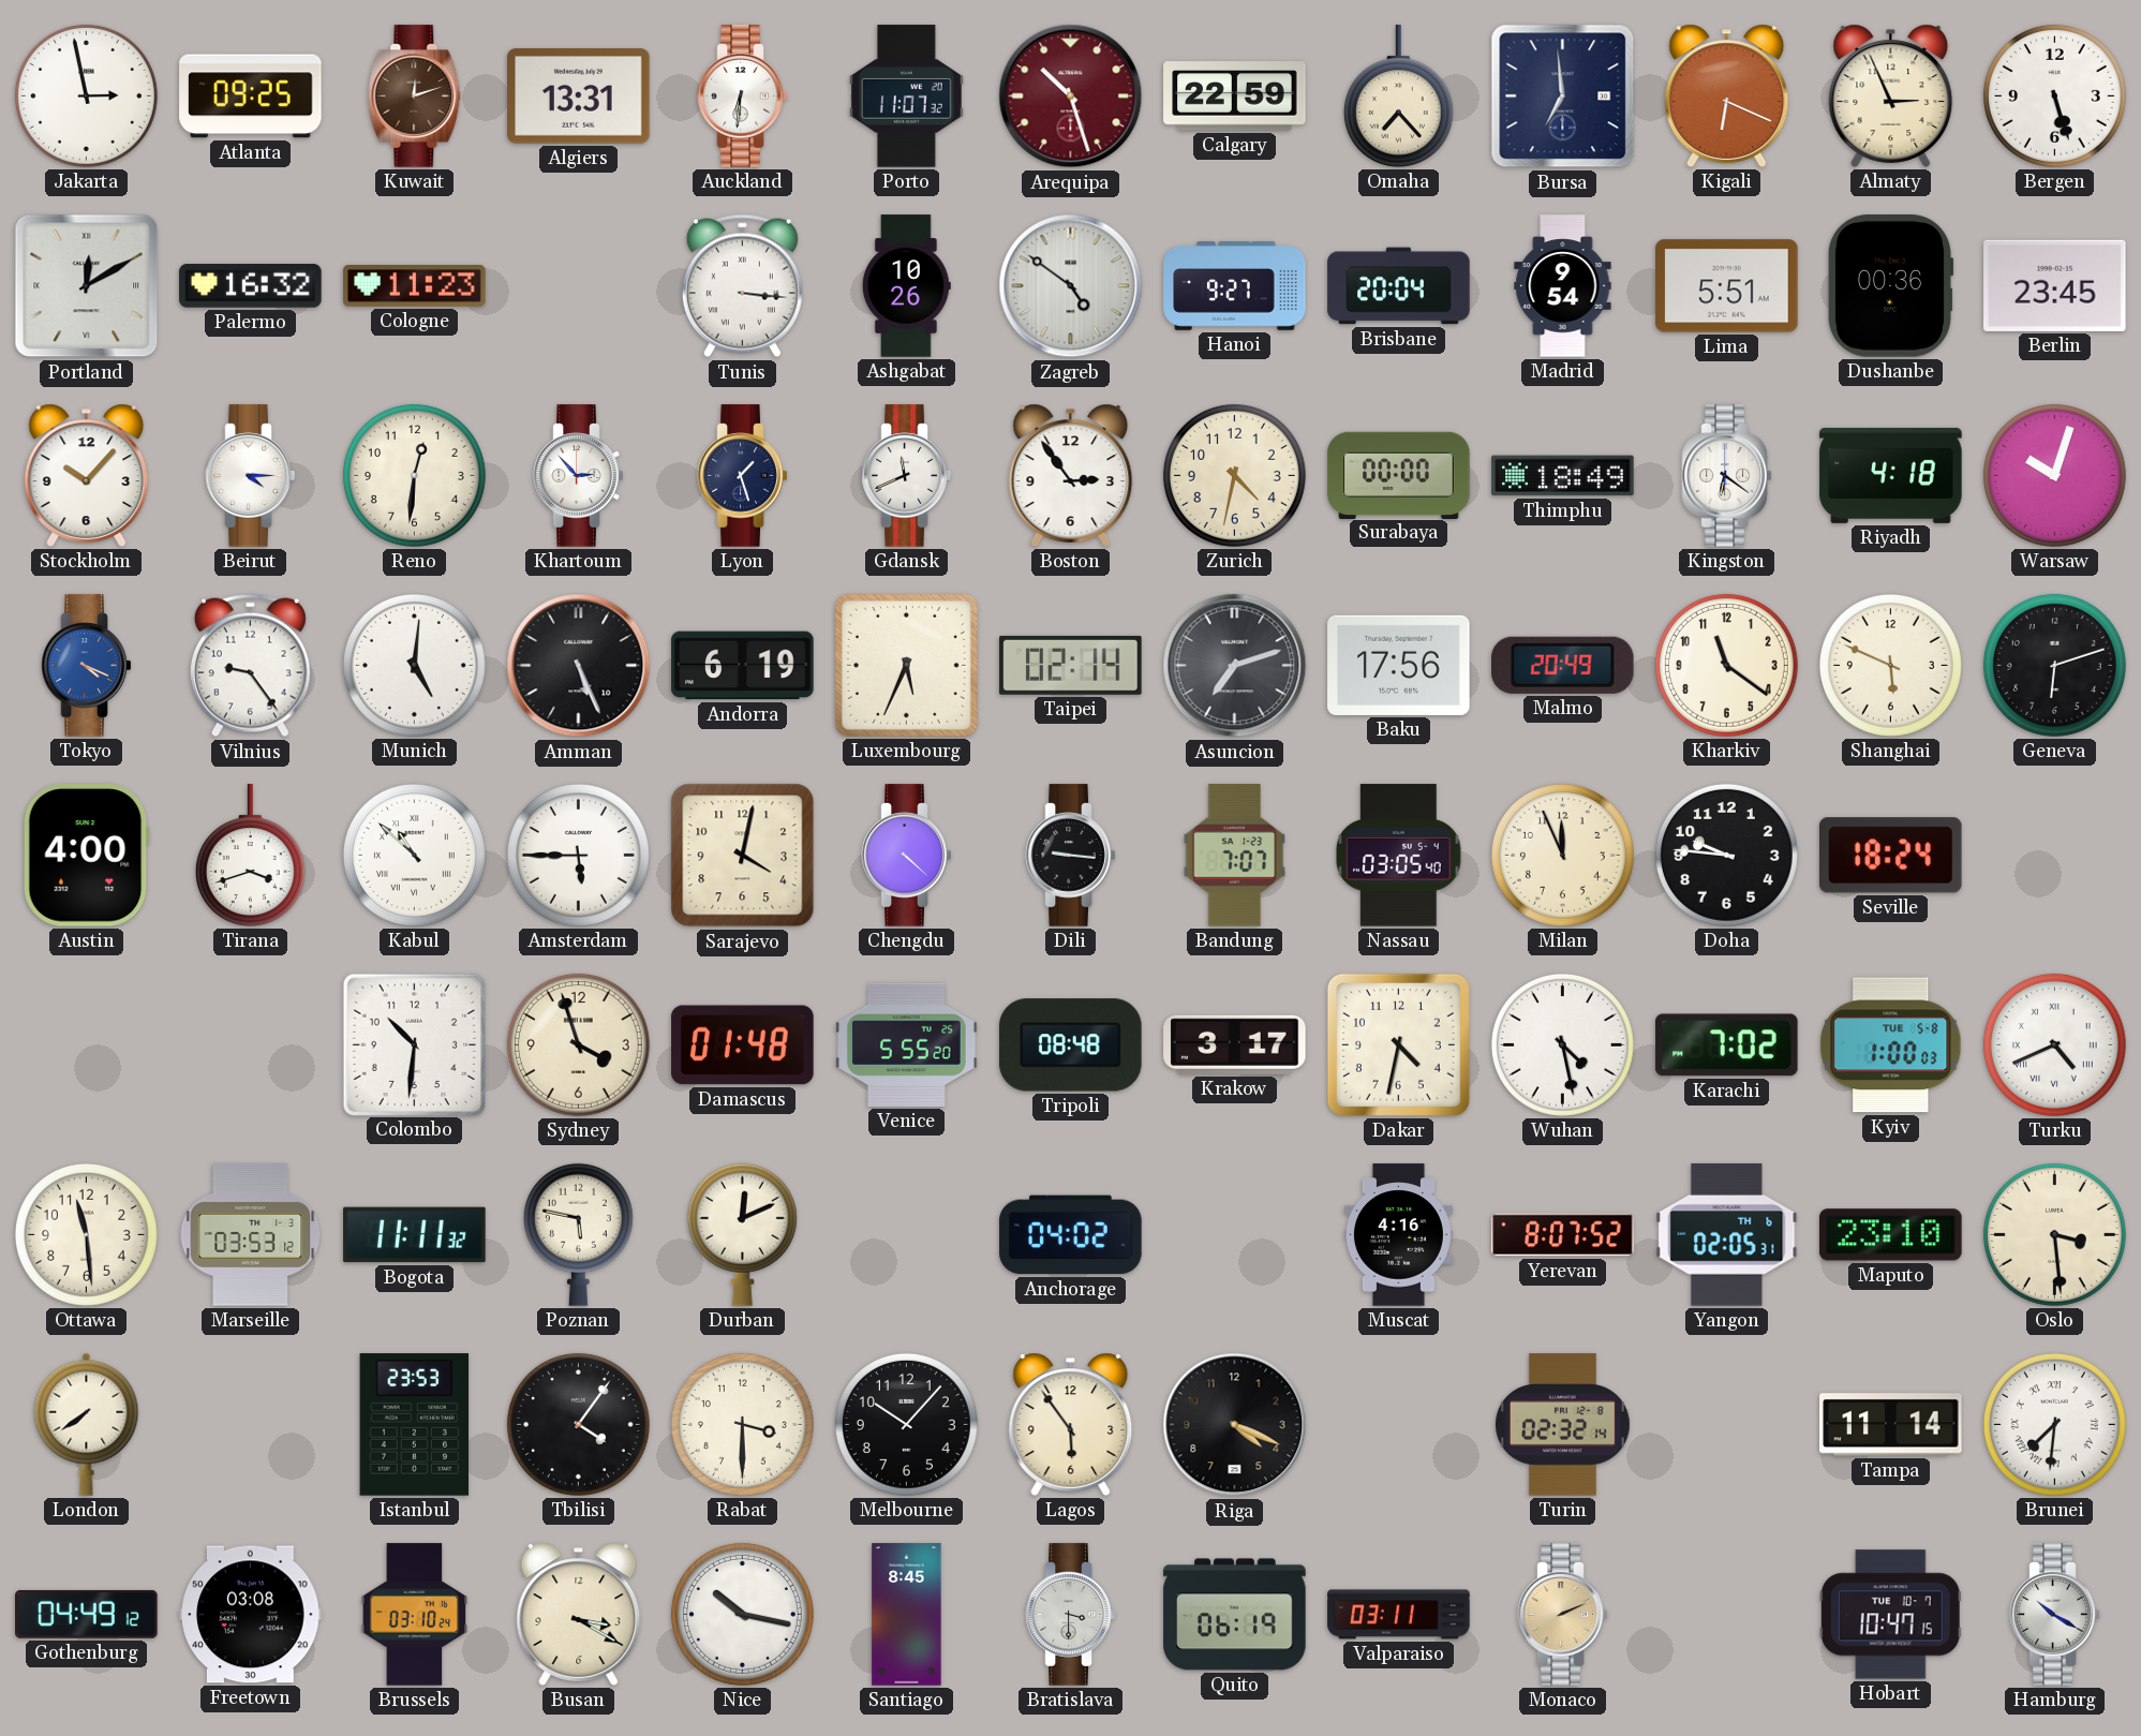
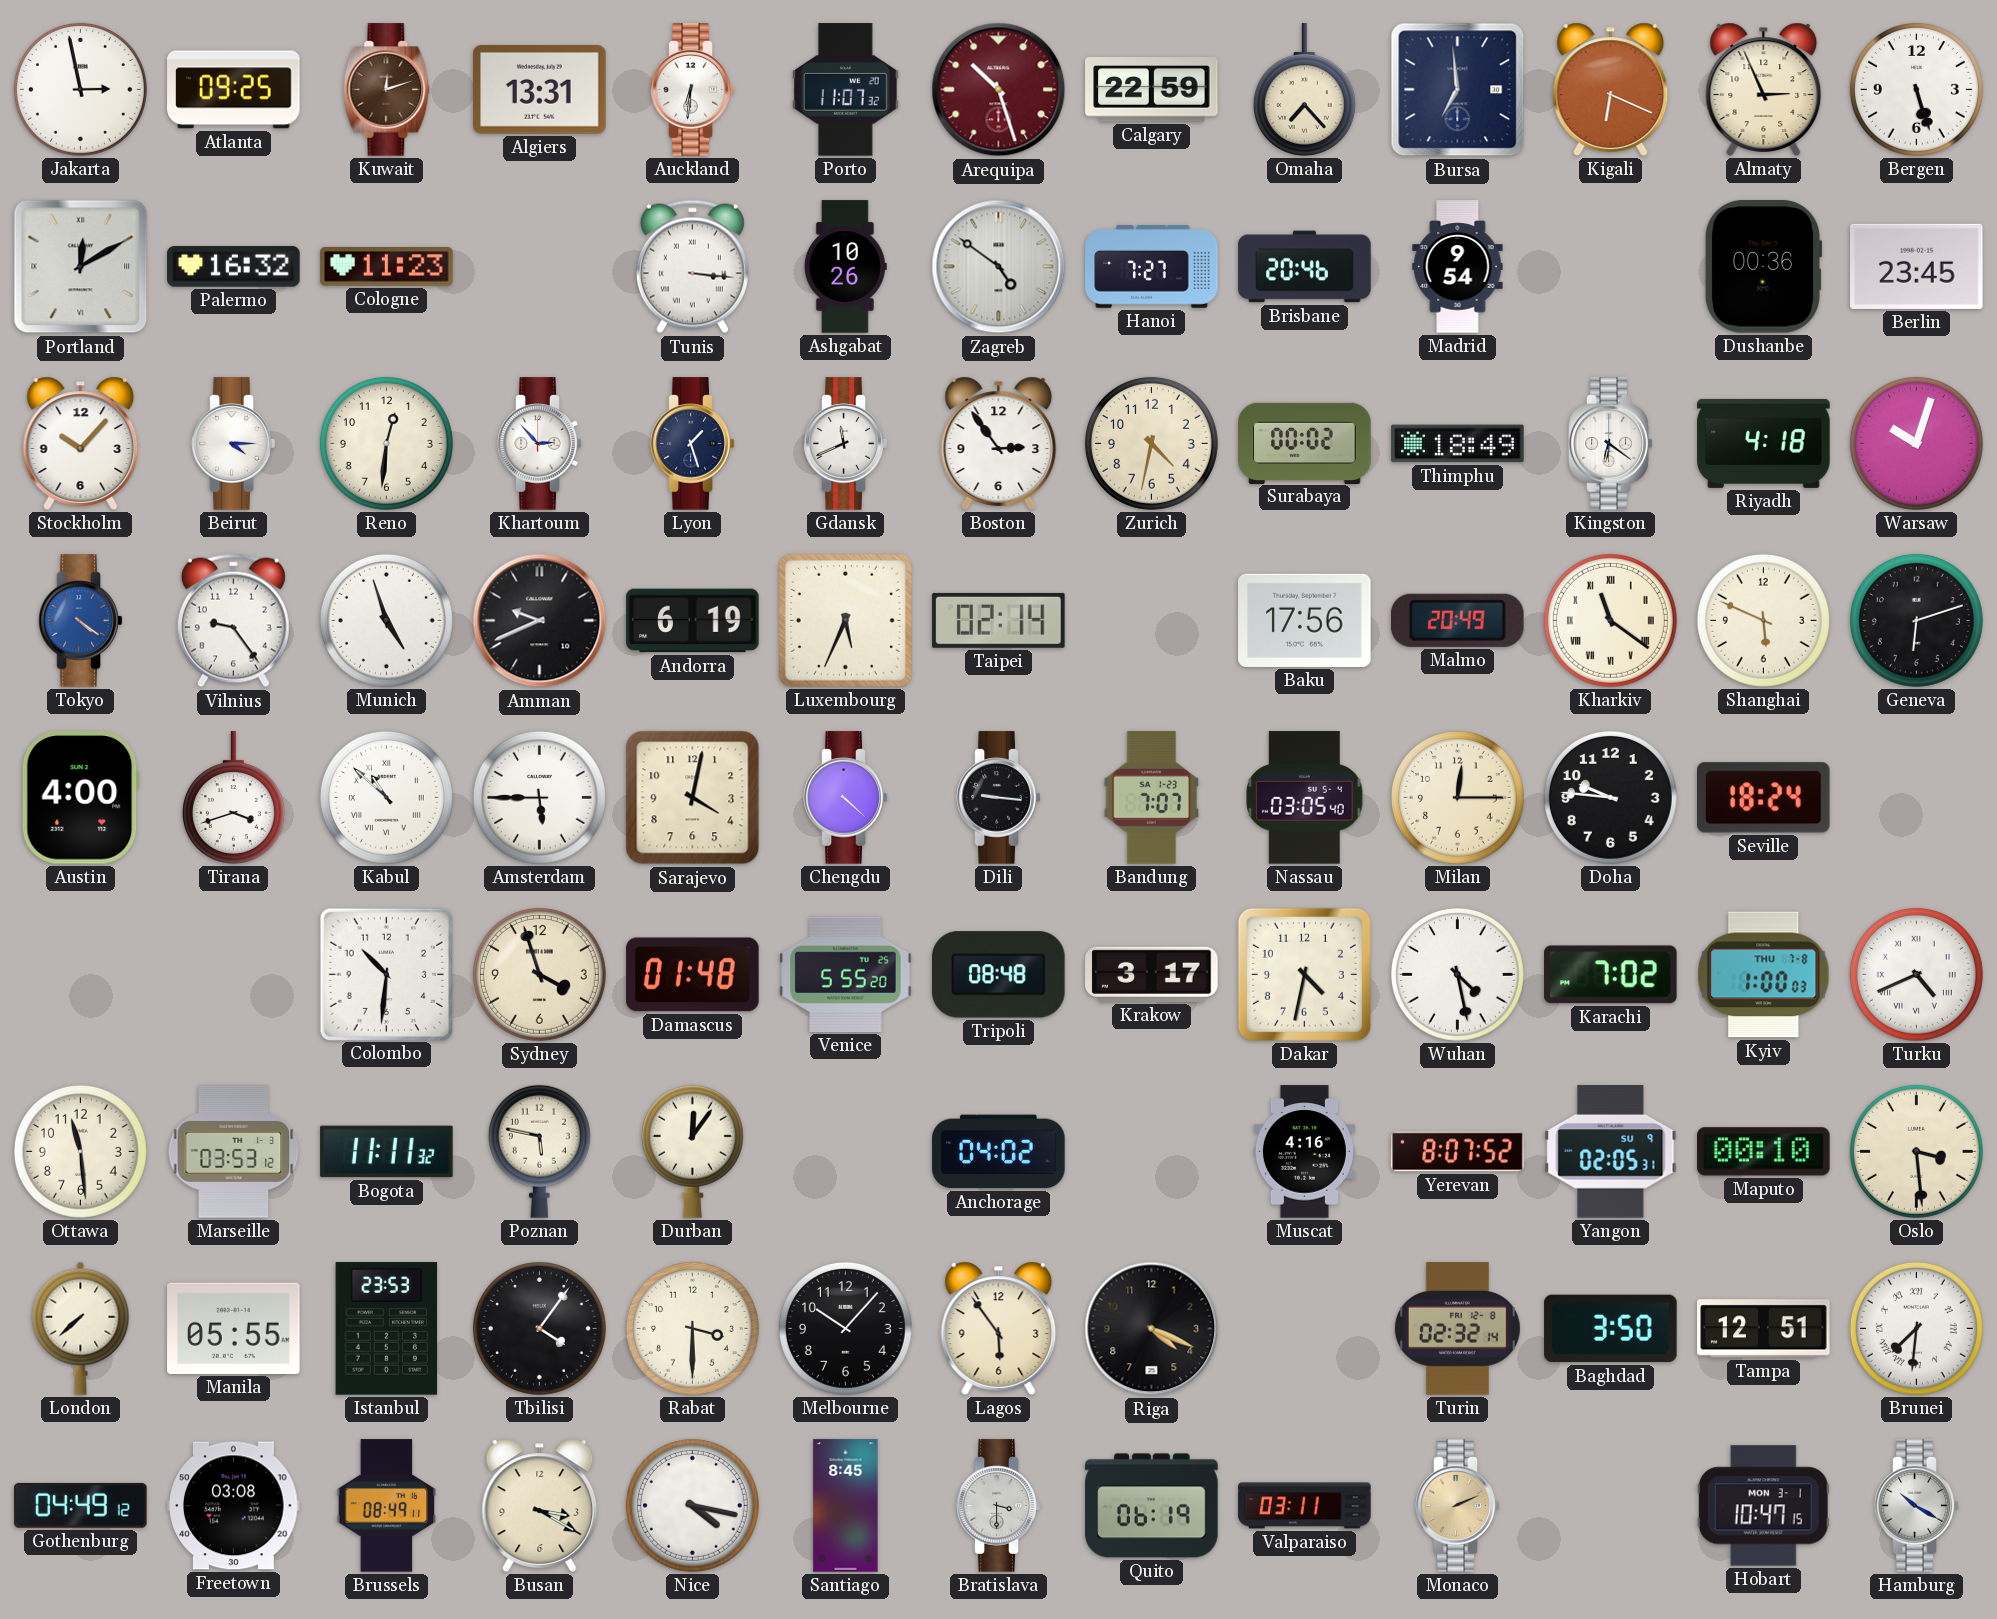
Hanoi: 9:27 -> 7:27 (1152, 267)
Brisbane: 20:04 -> 20:46 (1305, 267)
Lima: 5:51 -> none (1727, 286)
Surabaya: 00:00 -> 00:02 (1305, 443)
Tokyo: 4:19 -> 4:21 (81, 621)
Munich: 5:01 -> 4:57 (386, 620)
Amman: 5:26 -> 9:41 (540, 621)
Asuncion: 7:12 -> none (1235, 666)
Kharkiv numerals: Arabic -> Roman (1610, 620)
Milan: 11:56 -> 12:15 (1457, 797)
Kyiv date: TUE 5-8 -> THU 7-8 (1764, 975)
Durban: 12:11 -> 12:06 (692, 1151)
Yangon date: TH 6 -> SU 9 (1611, 1152)
Maputo: 23:10 -> 00:10 (1764, 1152)
London: 7:39 -> 7:38 (81, 1328)
Manila: none -> 05:55 (234, 1328)
Baghdad: none -> 3:50 (1611, 1329)
Tampa: 11:14 -> 12:51 (1764, 1329)
Brussels: 03:10 -> 08:49 (387, 1506)
Nice: 10:17 -> 4:17 (692, 1505)
Hobart date: TUE 10-7 -> MON 3-1 (1763, 1506)
